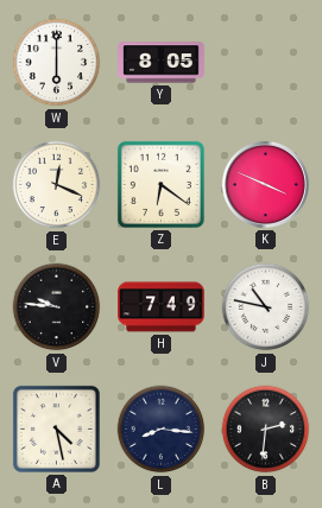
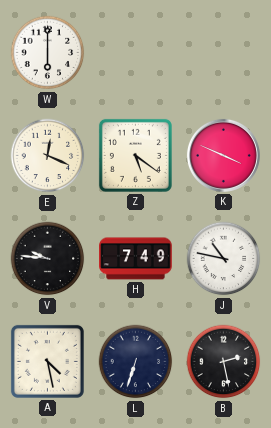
Y: 8:05 -> none (162, 63)
Z: 6:21 -> 5:21 (135, 155)
L: 8:16 -> 6:33 (136, 362)
B: 2:31 -> 2:28 (224, 362)
